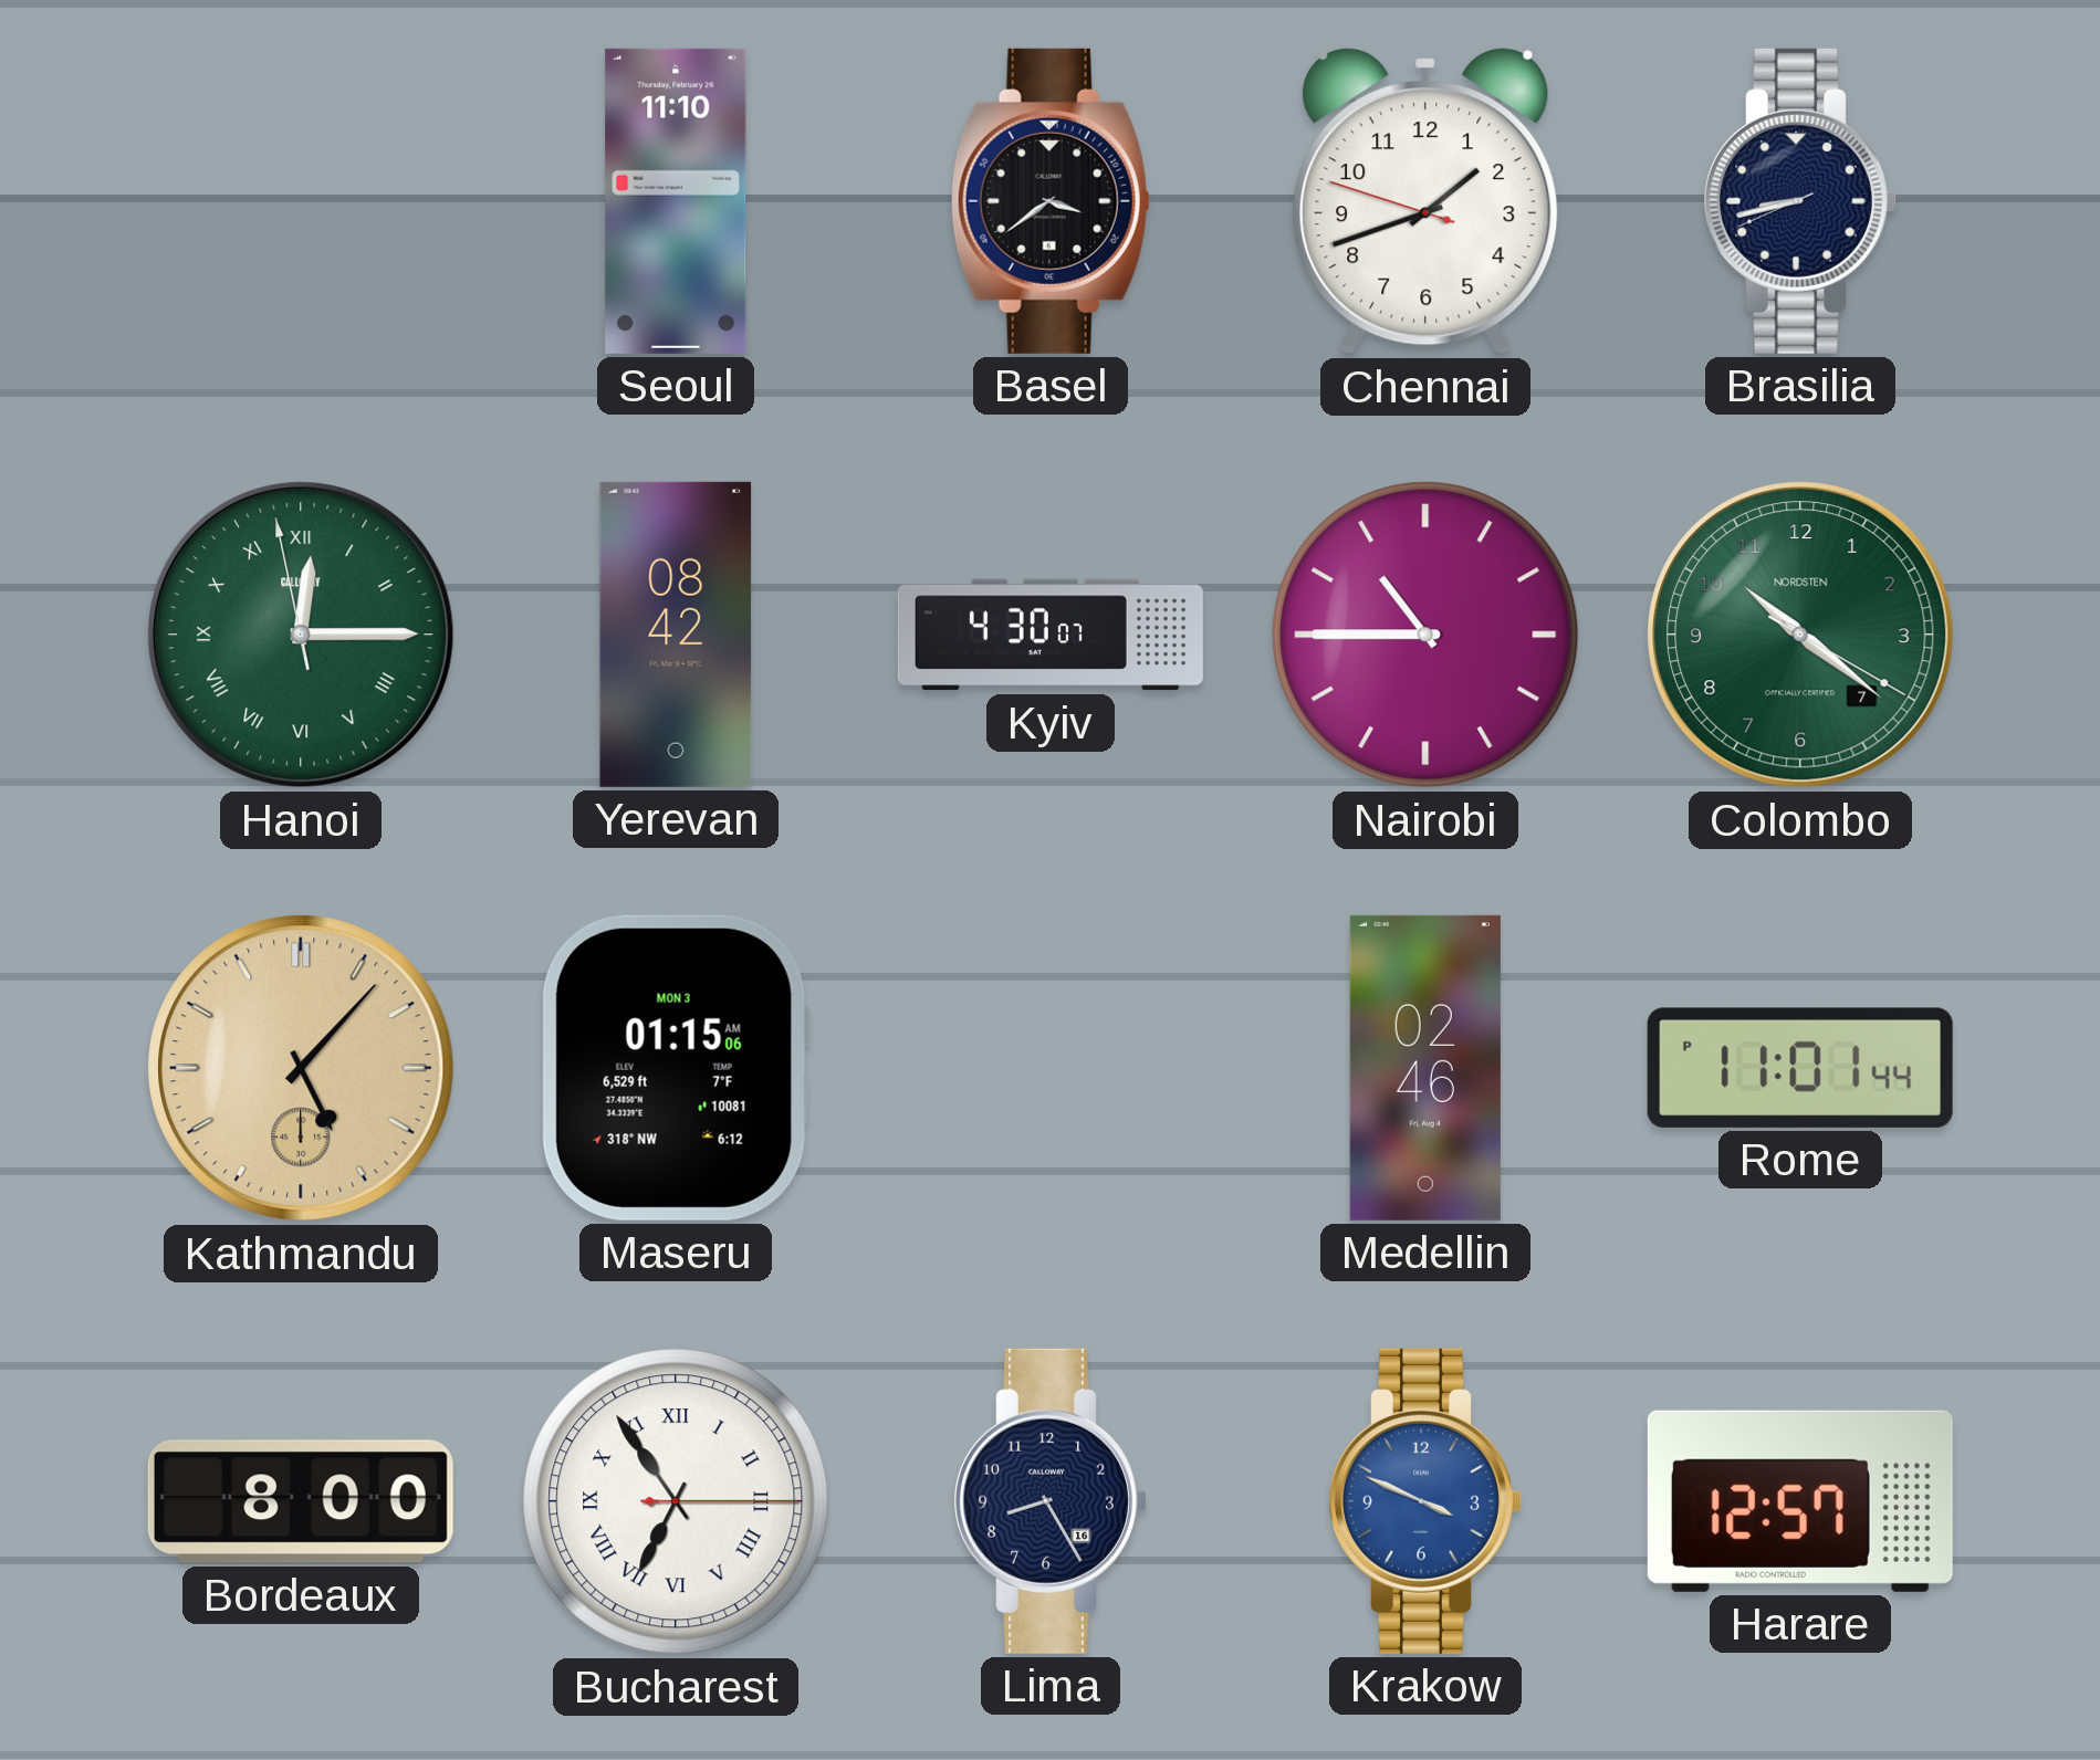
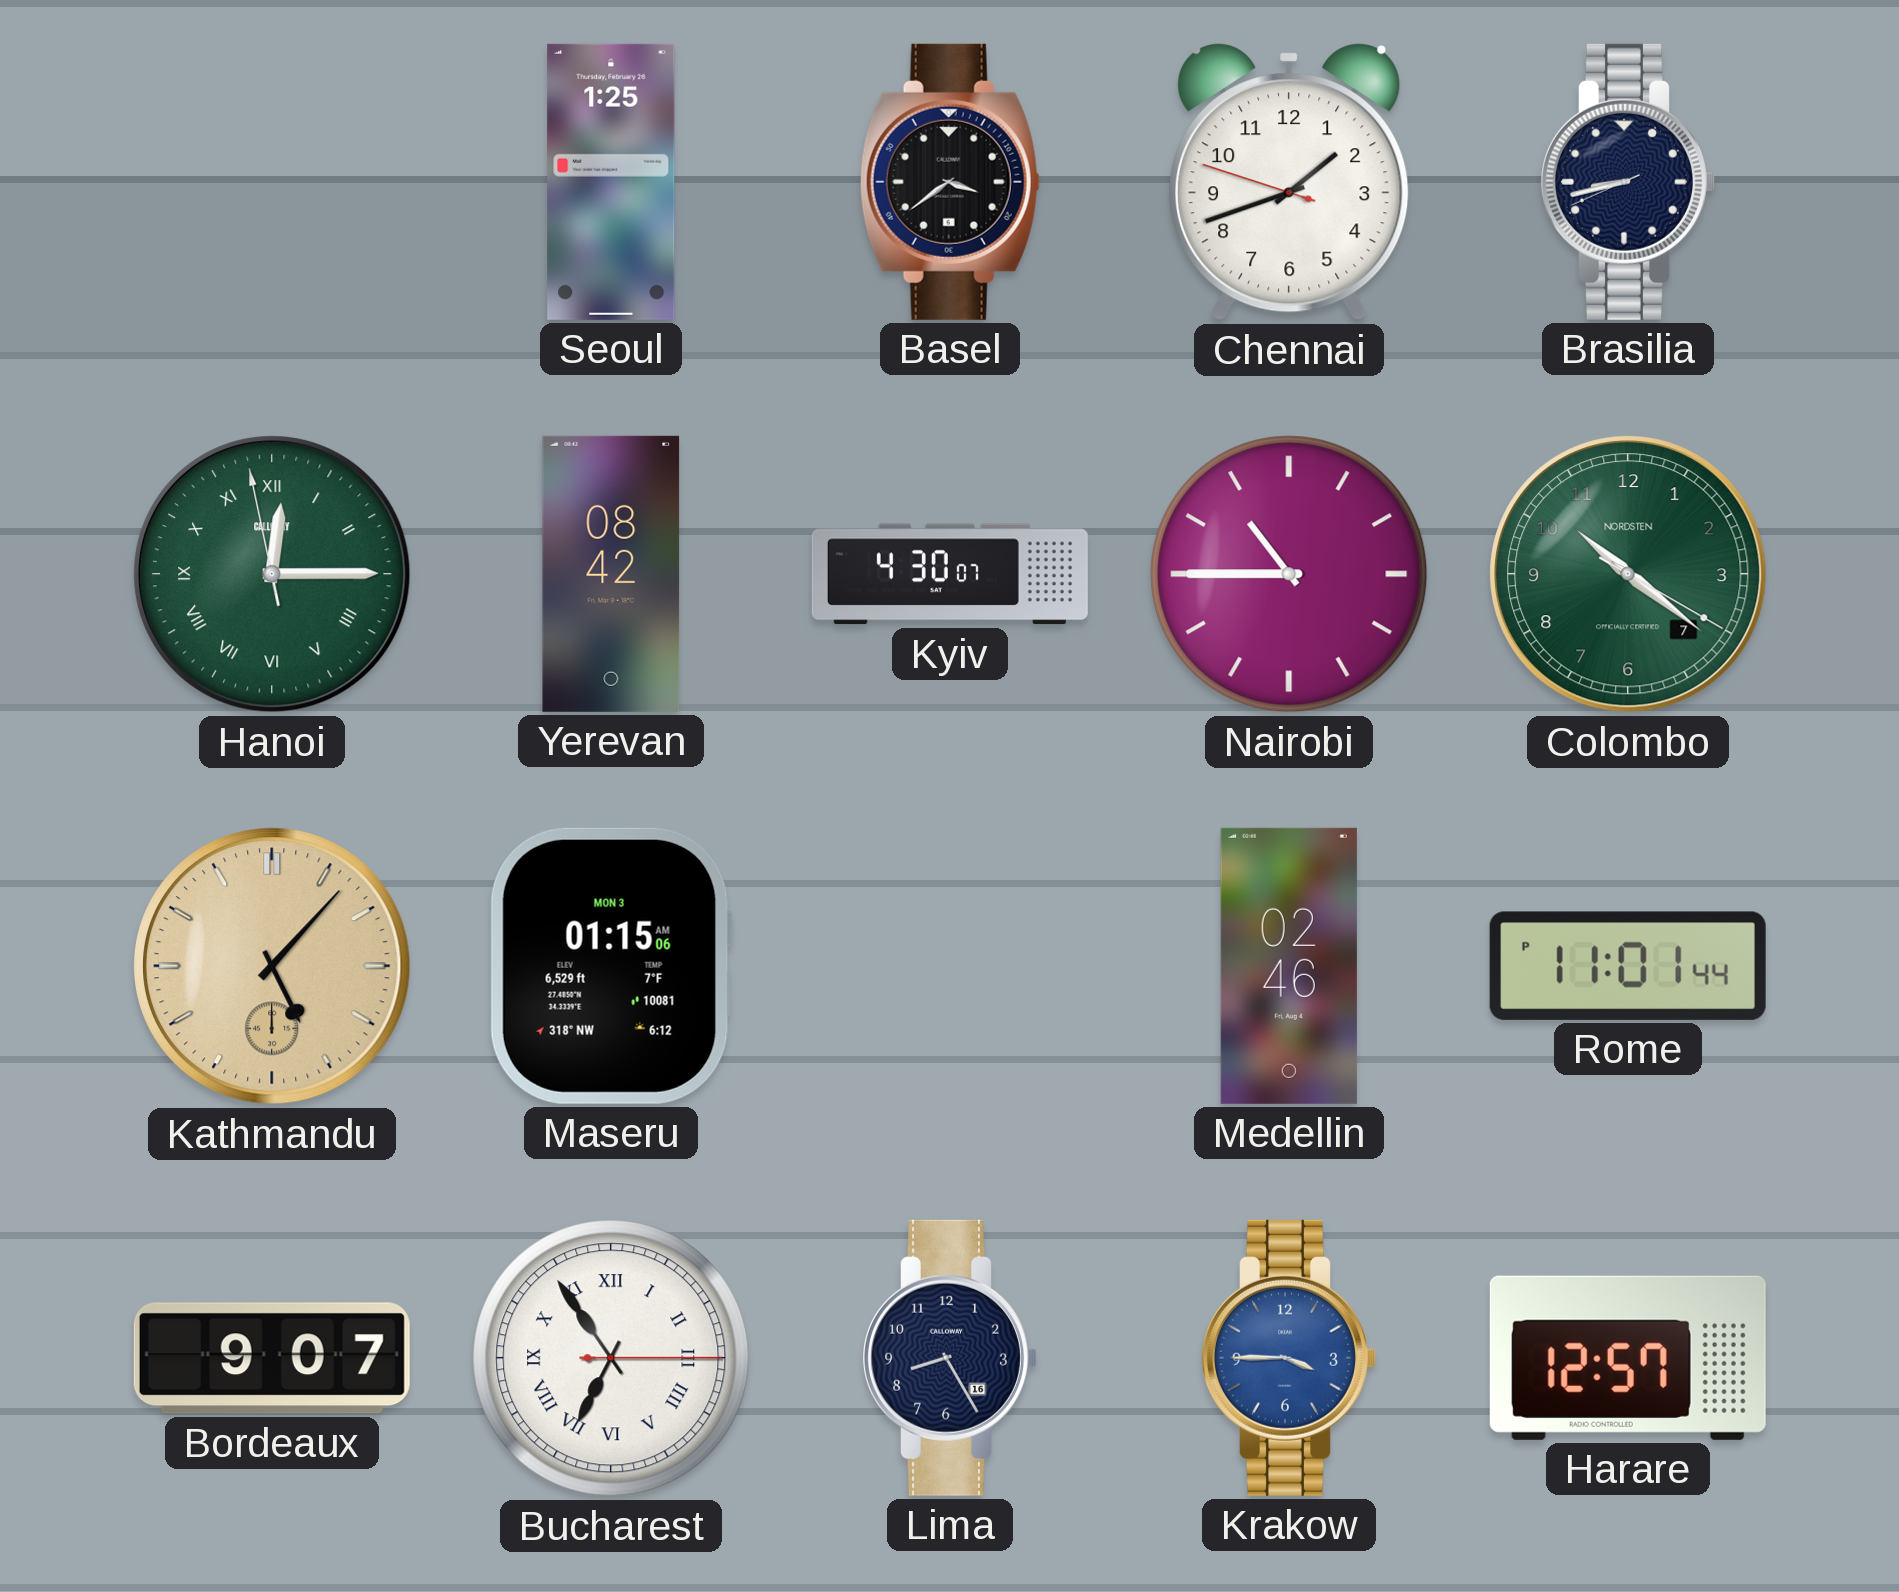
Seoul: 11:10 -> 1:25 (611, 182)
Bordeaux: 8:00 -> 9:07 (272, 1358)
Krakow: 3:49 -> 3:45 (1288, 1358)
